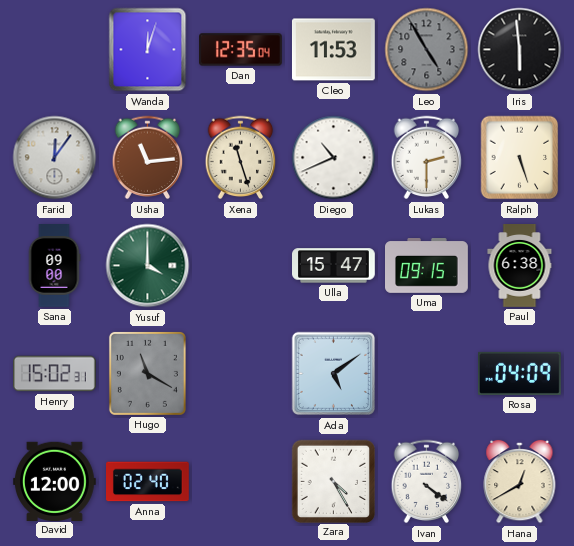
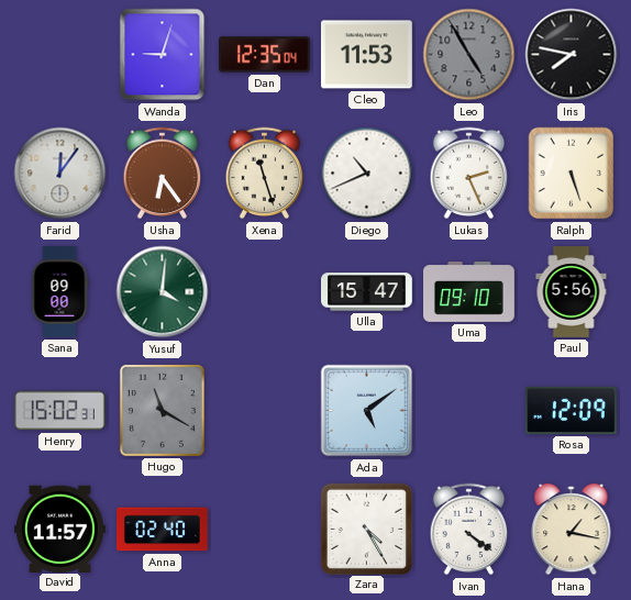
Wanda: 12:03 -> 9:03 (163, 55)
Iris: 5:59 -> 7:47 (572, 55)
Usha: 11:14 -> 6:24 (163, 174)
Lukas: 2:30 -> 2:26 (469, 174)
Yusuf: 4:00 -> 4:01 (163, 292)
Uma: 09:15 -> 09:10 (469, 292)
Paul: 6:38 -> 5:56 (572, 292)
Rosa: 04:09 -> 12:09 (572, 410)
David: 12:00 -> 11:57 (59, 529)
Hana: 12:40 -> 1:17 (572, 530)
